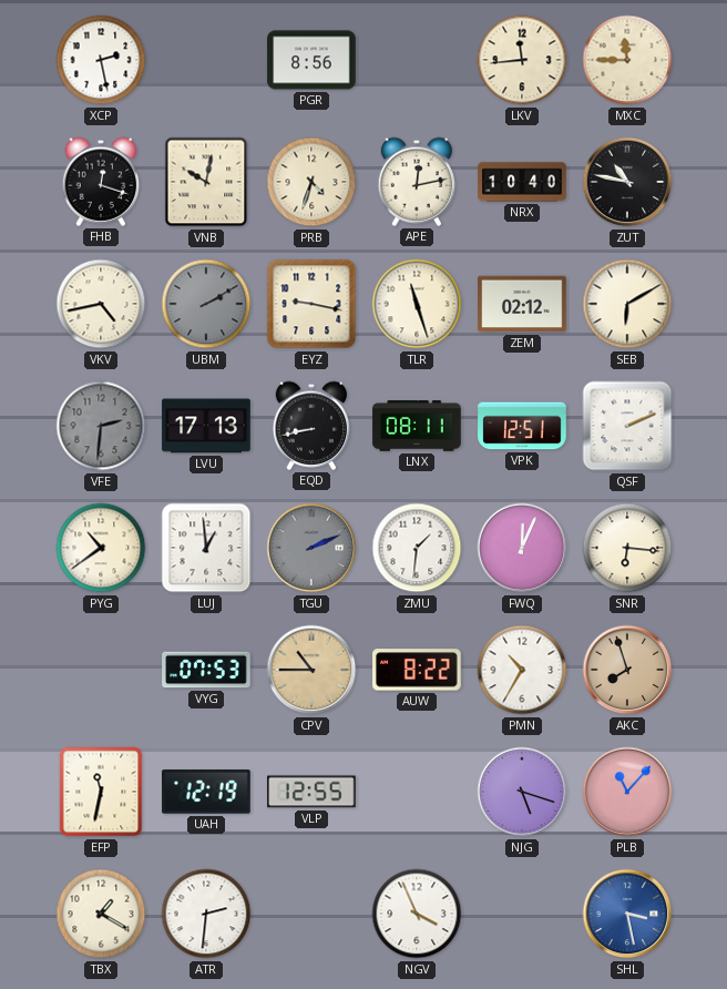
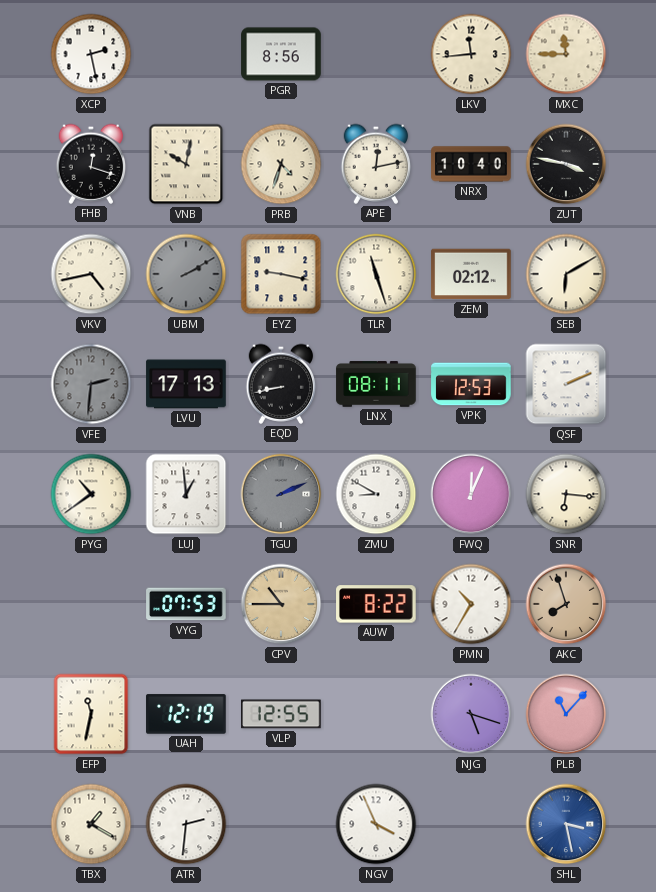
ZUT: 10:47 -> 3:47 (566, 164)
VPK: 12:51 -> 12:53 (471, 384)
ZMU: 1:31 -> 8:50 (376, 494)
